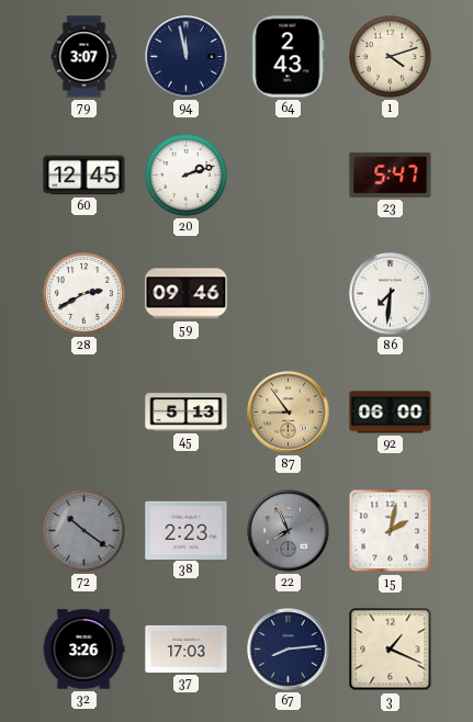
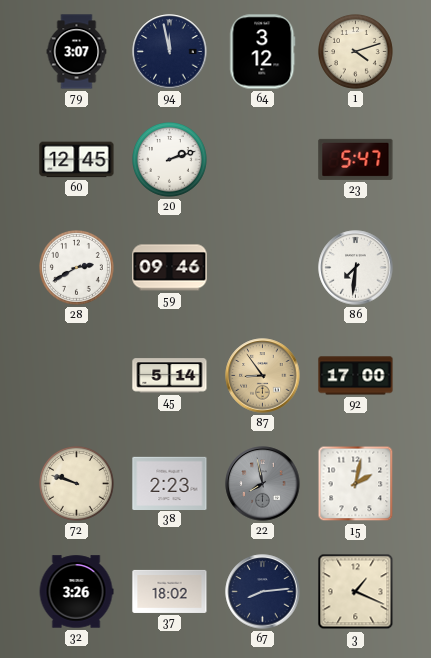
64: 2:43 -> 3:12 (263, 52)
45: 5:13 -> 5:14 (170, 376)
92: 06:00 -> 17:00 (356, 376)
72: 10:21 -> 9:48 (77, 484)
72 dial: grey -> cream (77, 484)
22: 7:56 -> 7:58 (263, 484)
37: 17:03 -> 18:02 (170, 591)
